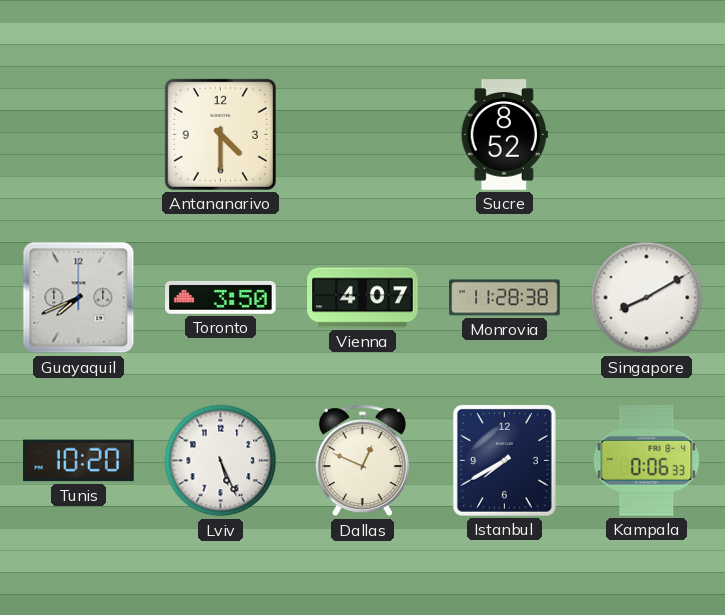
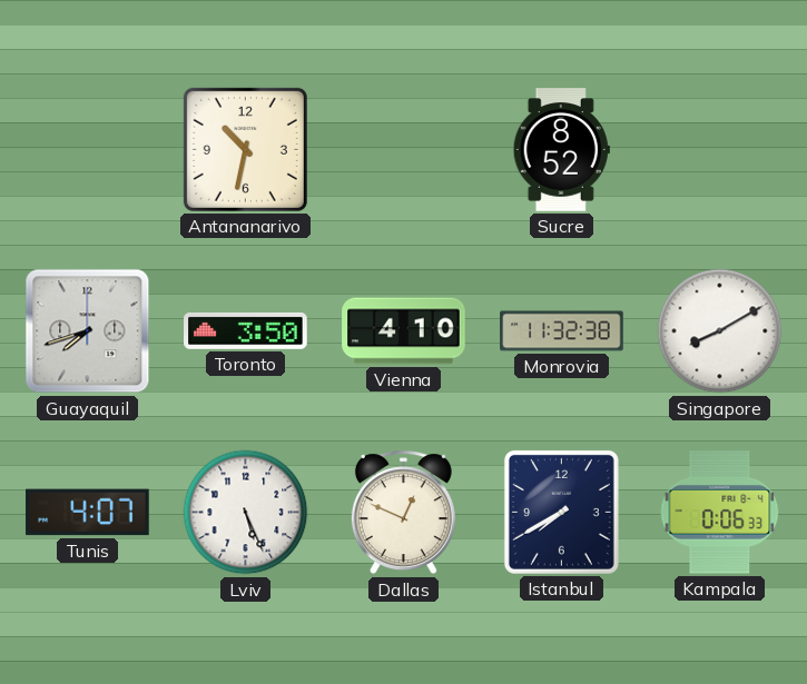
Antananarivo: 4:30 -> 10:32 (245, 149)
Guayaquil: 7:41 -> 7:42 (88, 331)
Vienna: 4:07 -> 4:10 (404, 331)
Monrovia: 11:28 -> 11:32 (562, 331)
Tunis: 10:20 -> 4:07 (88, 513)
